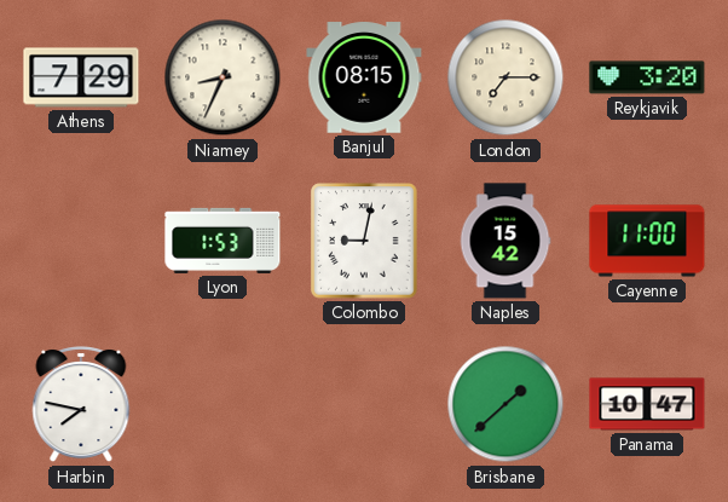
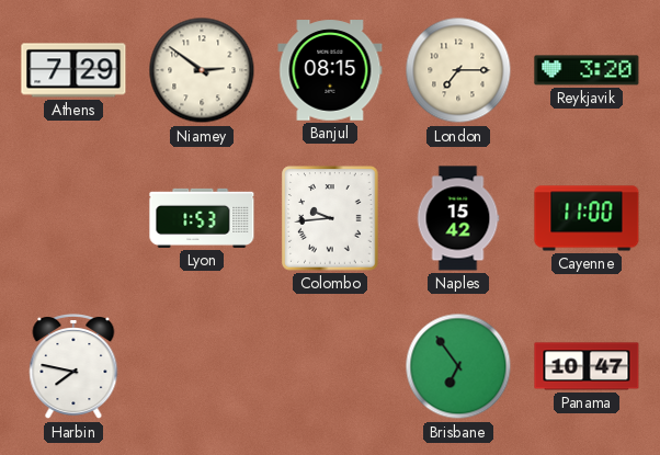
Niamey: 8:34 -> 2:51 (202, 70)
Colombo: 9:02 -> 9:44 (330, 218)
Brisbane: 1:38 -> 6:54 (458, 366)
